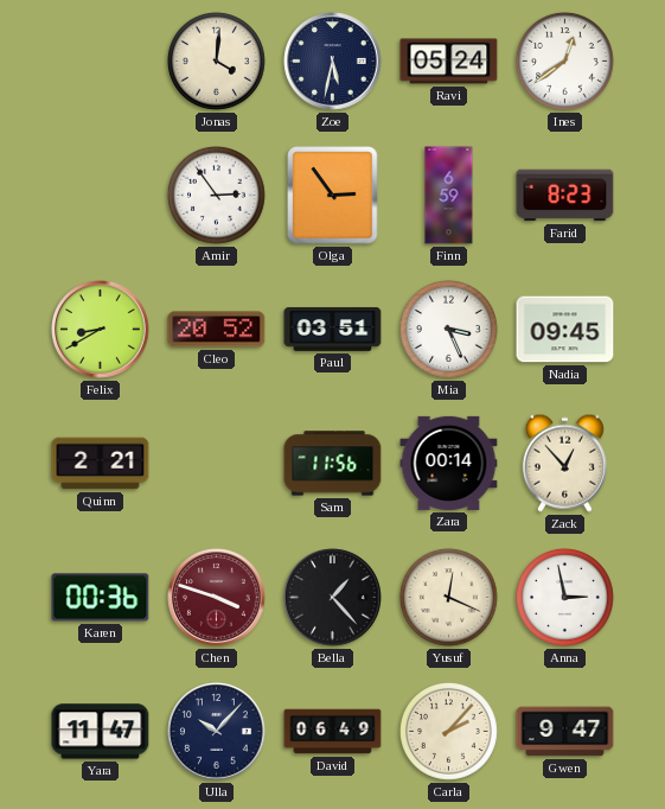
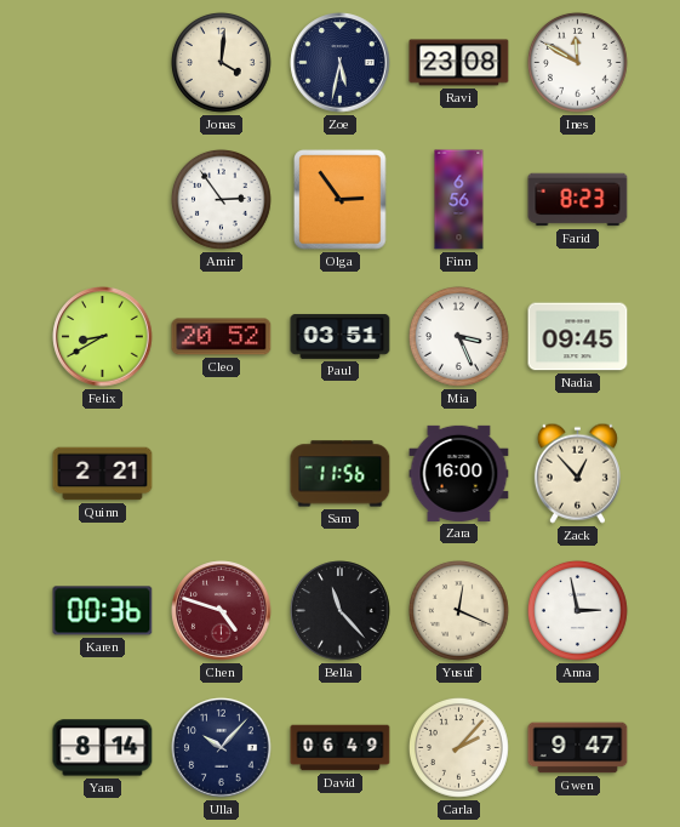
Ravi: 05:24 -> 23:08 (459, 63)
Ines: 12:39 -> 11:50 (577, 62)
Finn: 6:59 -> 6:56 (459, 200)
Zara: 00:14 -> 16:00 (459, 473)
Chen: 3:48 -> 4:48 (222, 611)
Bella: 1:23 -> 11:23 (341, 611)
Yara: 11:47 -> 8:14 (103, 748)
